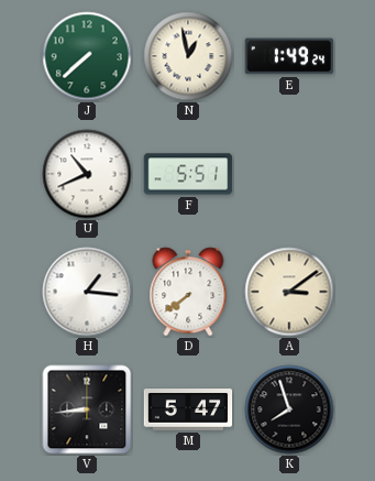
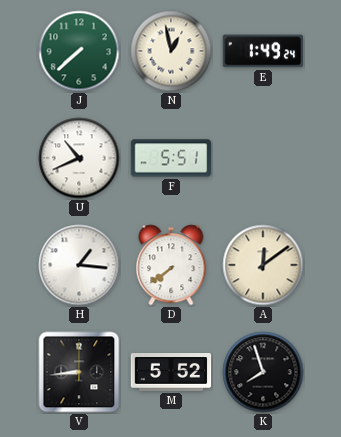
A: 3:09 -> 12:09 (263, 265)
M: 5:47 -> 5:52 (171, 373)
